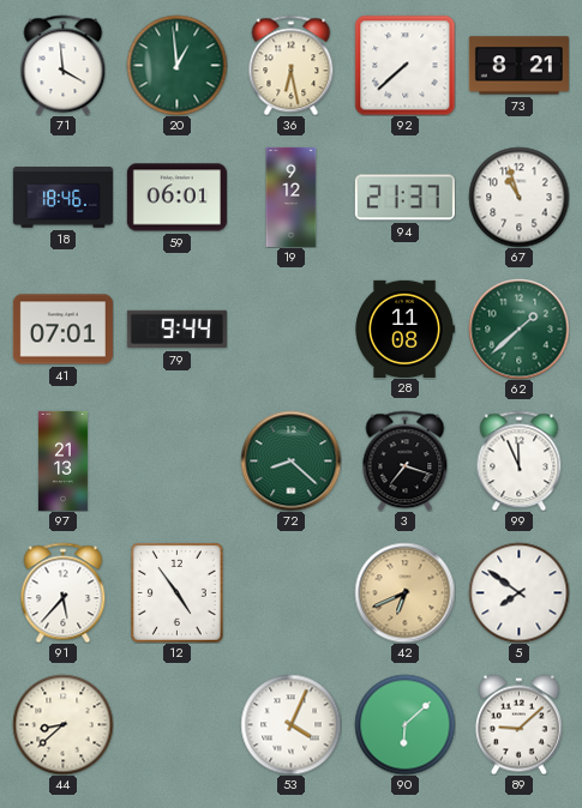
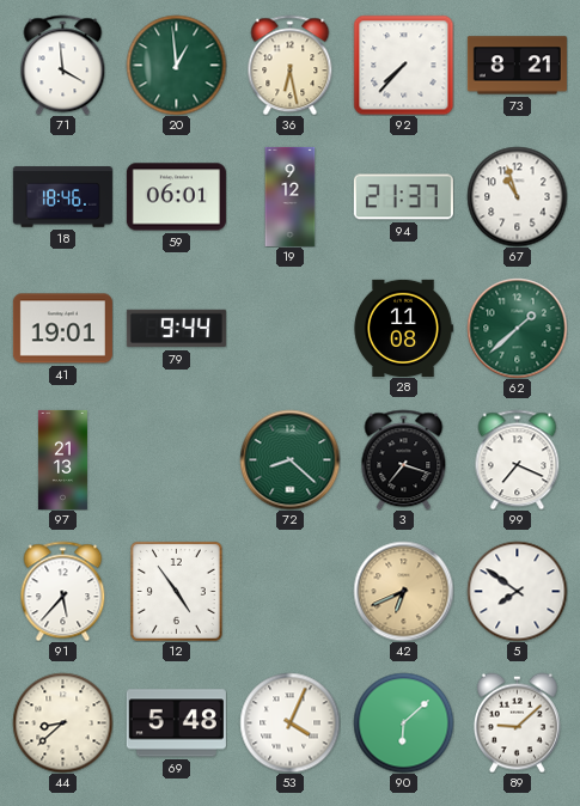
92: 7:38 -> 7:37 (403, 65)
41: 07:01 -> 19:01 (62, 329)
99: 11:56 -> 7:19 (518, 459)
69: none -> 5:48 (176, 723)
